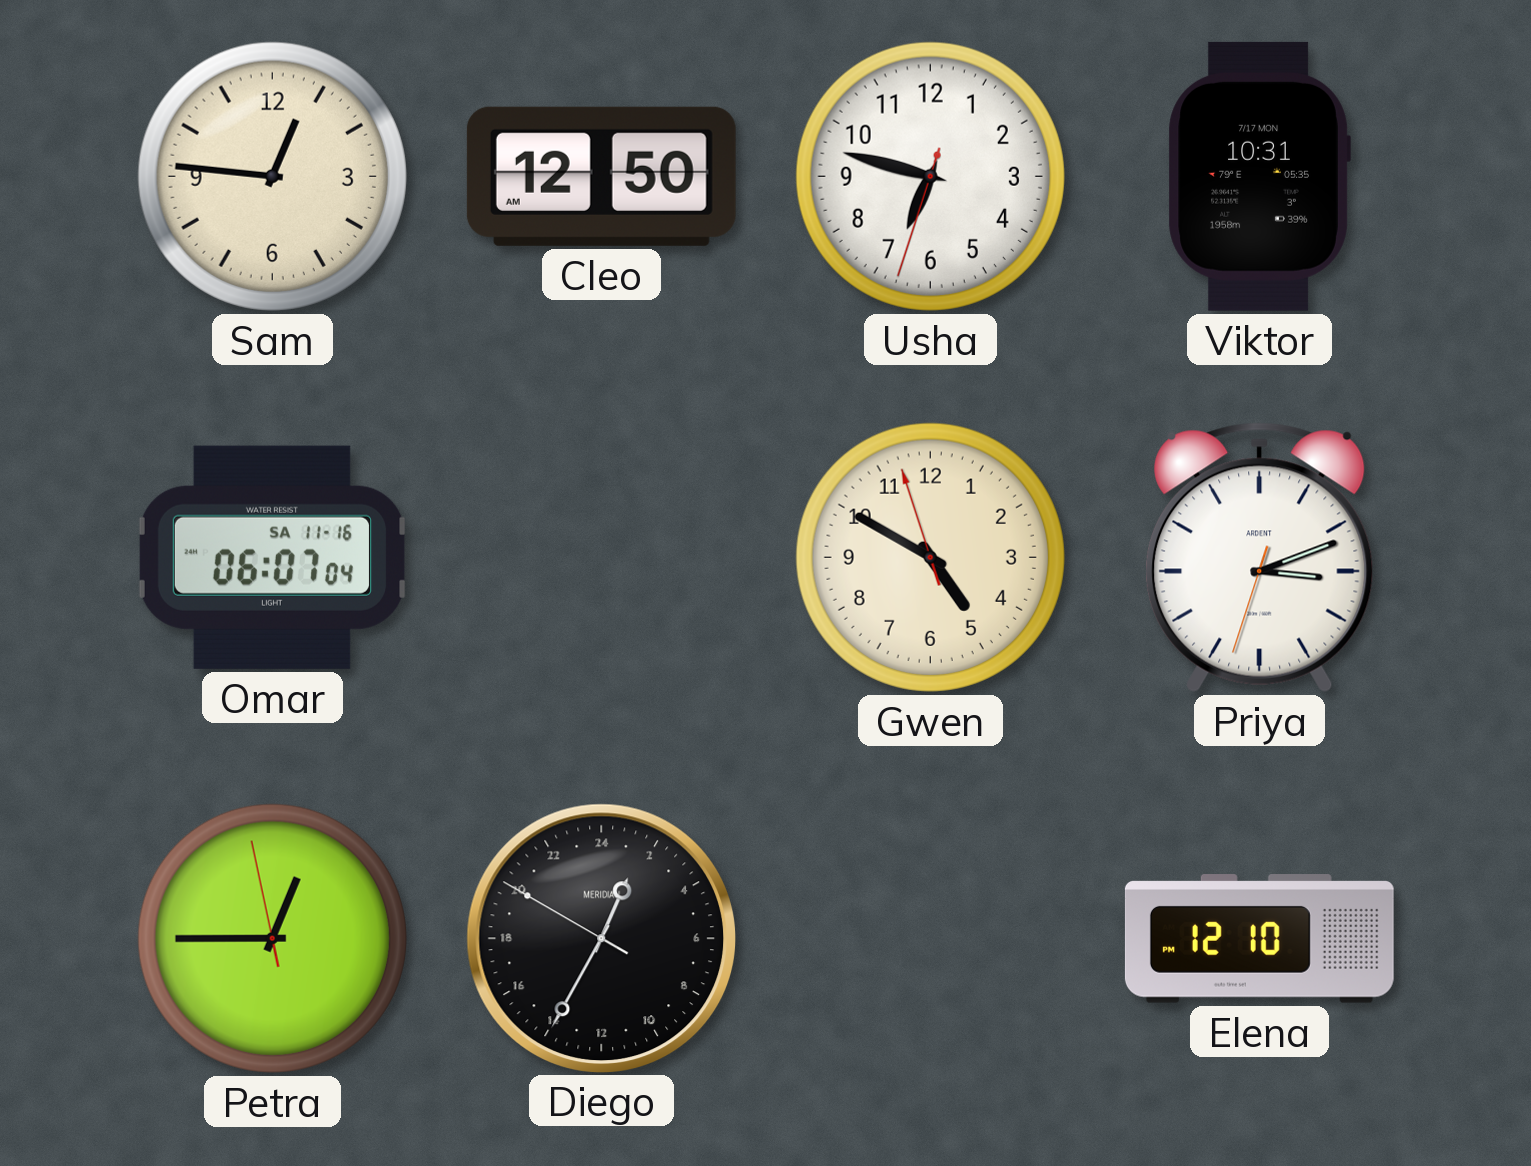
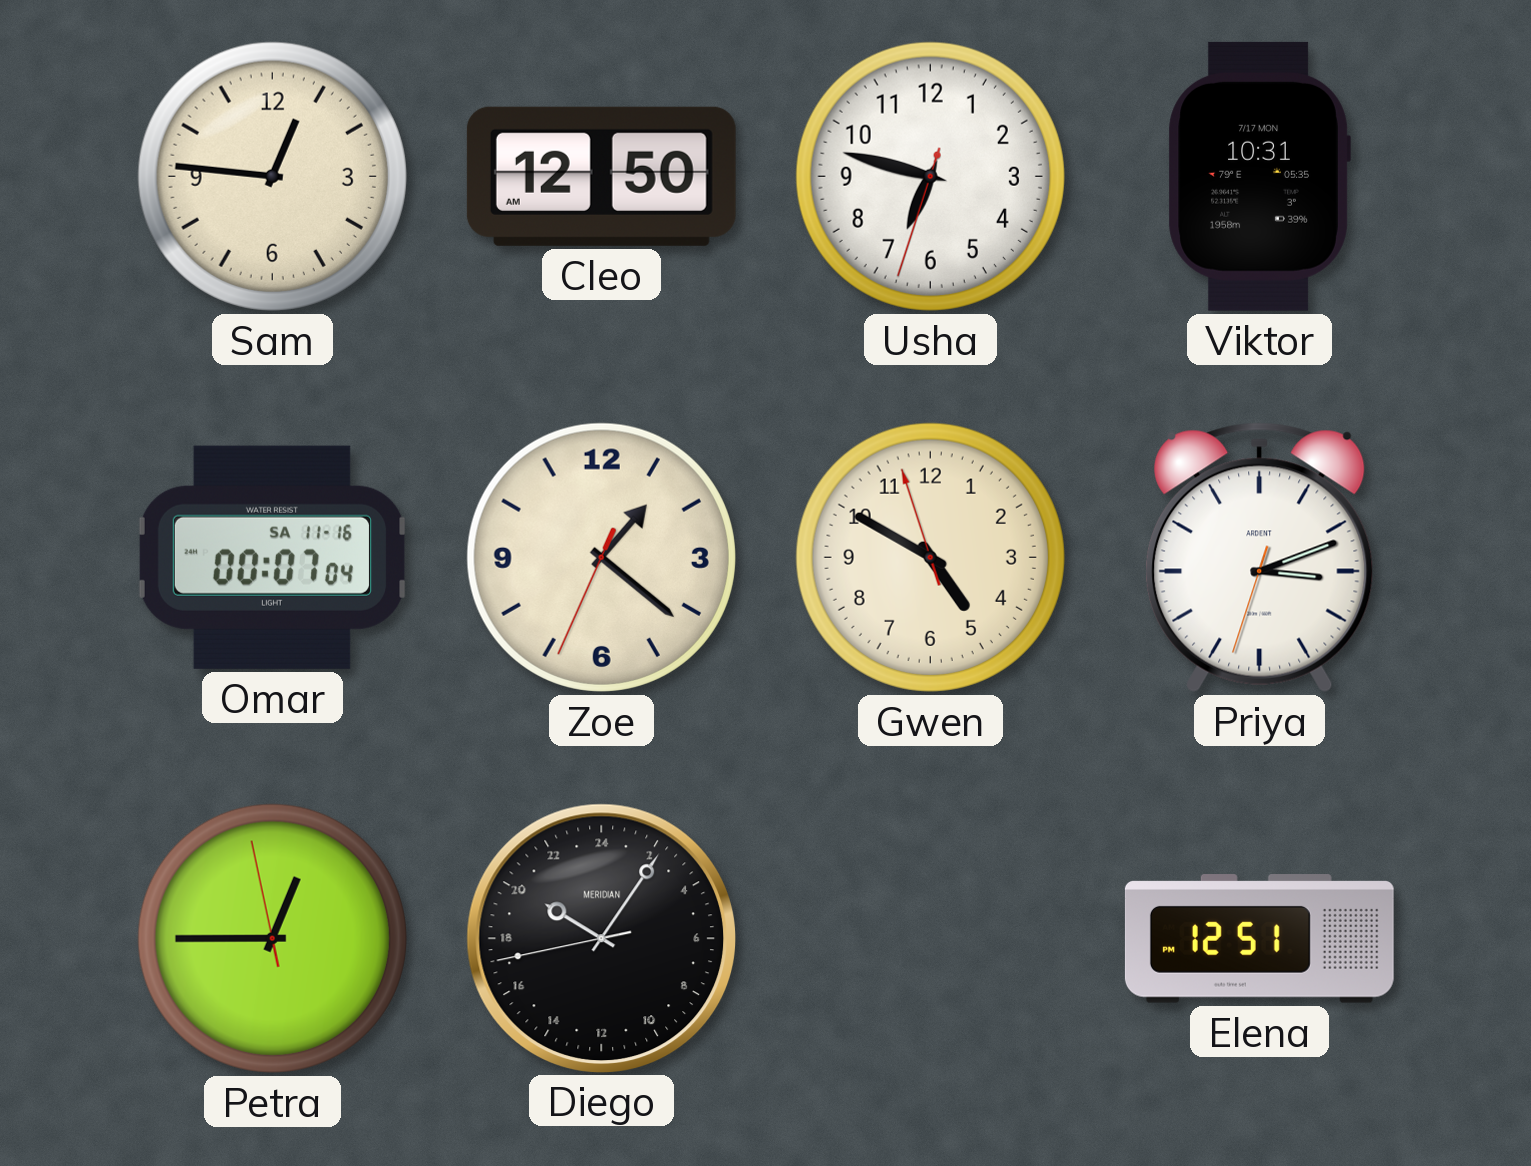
Omar: 06:07 -> 00:07 (273, 557)
Zoe: none -> 1:21 (601, 557)
Diego: 1:34 -> 20:05 (601, 938)
Elena: 12:10 -> 12:51 (1259, 939)
